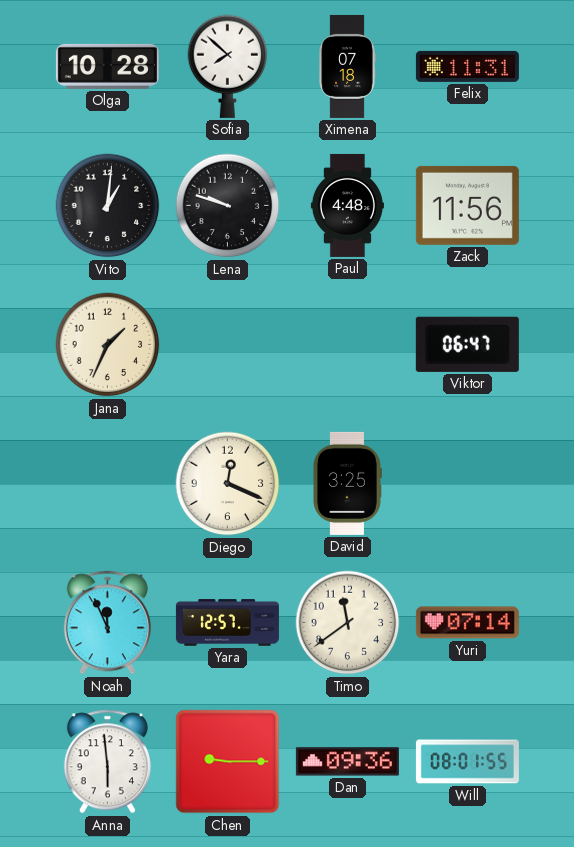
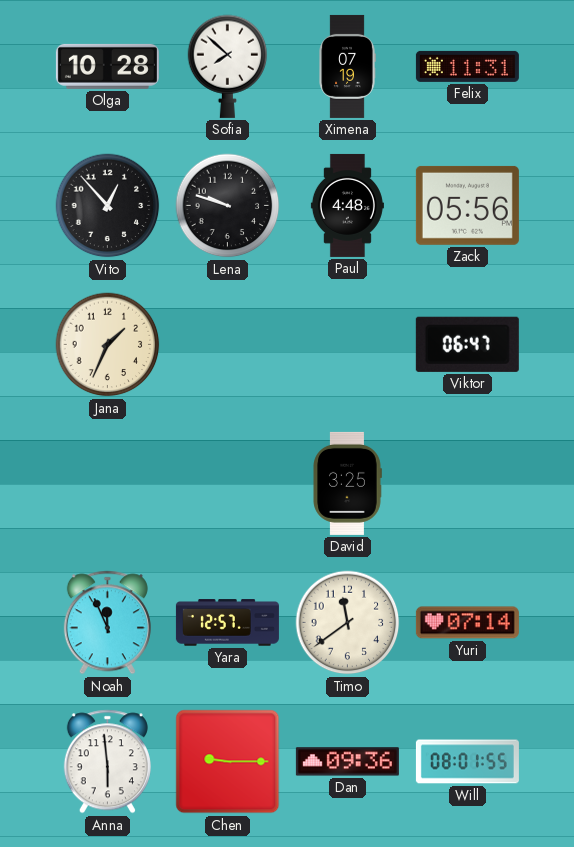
Ximena: 07:18 -> 07:19 (347, 66)
Vito: 1:01 -> 12:53 (108, 206)
Zack: 11:56 -> 05:56 (467, 205)
Diego: 12:19 -> none (228, 484)
